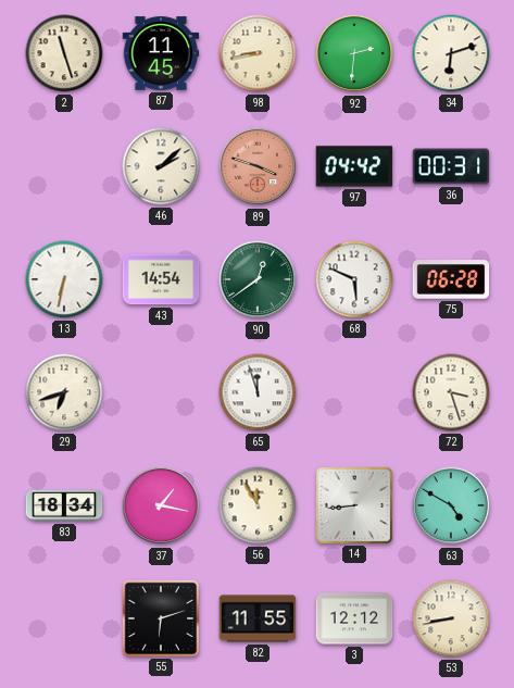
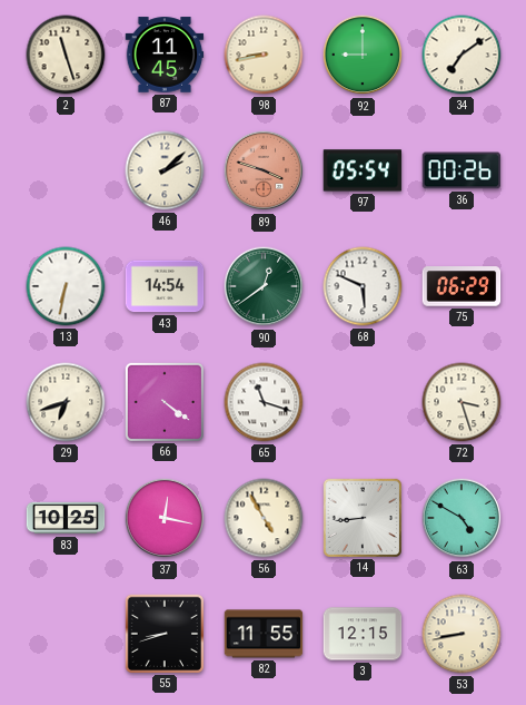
92: 2:31 -> 9:00 (363, 55)
34: 6:12 -> 7:09 (462, 55)
97: 04:42 -> 05:54 (363, 170)
36: 00:31 -> 00:26 (462, 170)
75: 06:28 -> 06:29 (462, 286)
66: none -> 4:21 (163, 401)
65: 11:57 -> 11:18 (264, 402)
83: 18:34 -> 10:25 (66, 518)
37: 1:17 -> 12:17 (165, 518)
56: 11:55 -> 4:55 (264, 518)
55: 6:12 -> 8:42 (163, 633)
3: 12:12 -> 12:15 (363, 634)
